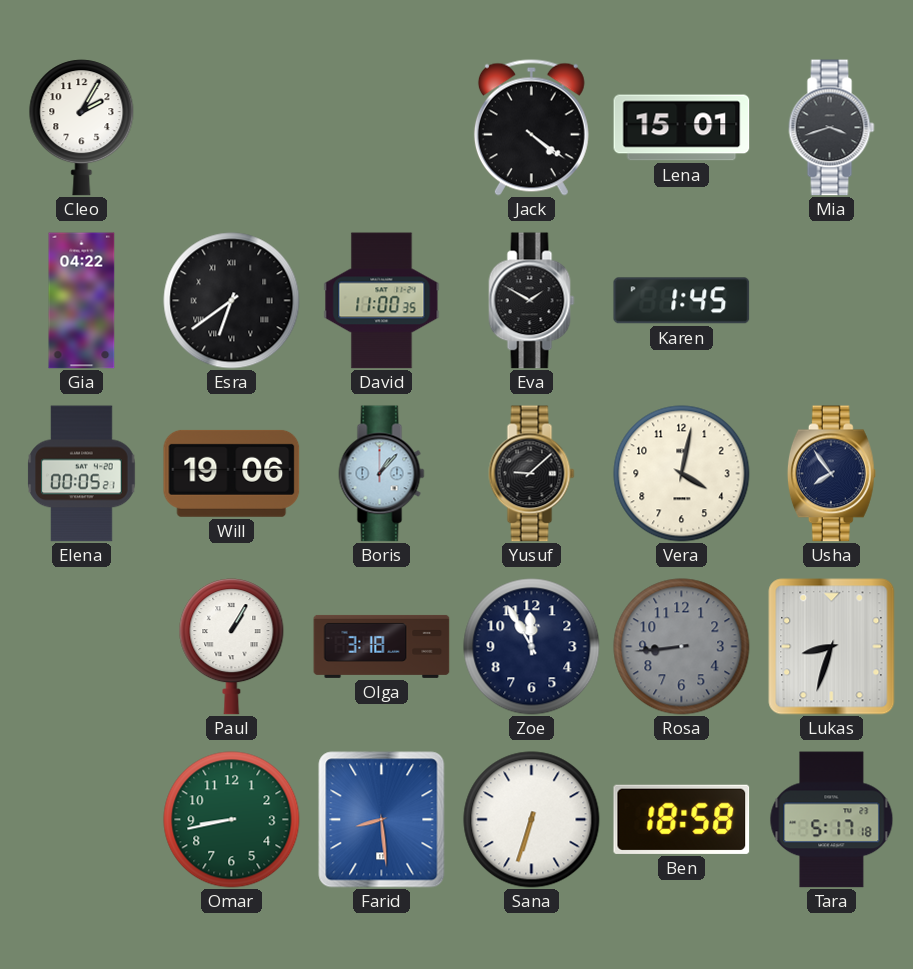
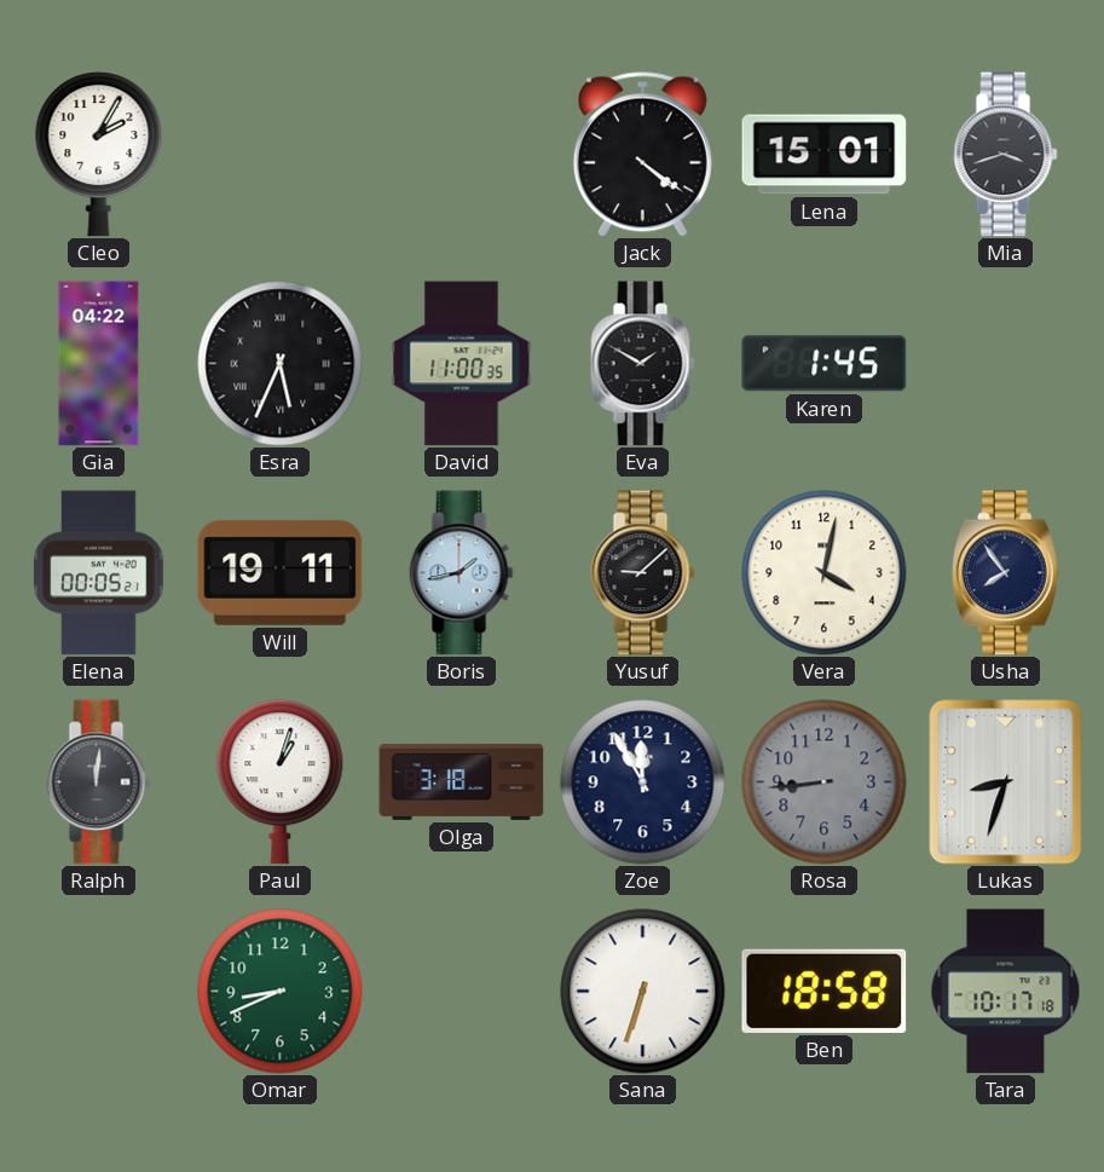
Esra: 6:39 -> 5:34 (281, 364)
Will: 19:06 -> 19:11 (281, 572)
Boris: 1:07 -> 1:43 (462, 573)
Ralph: none -> 12:01 (99, 783)
Paul: 1:05 -> 1:03 (281, 783)
Omar: 8:43 -> 8:41 (281, 992)
Farid: 8:29 -> none (382, 820)
Tara: 5:17 -> 10:17 (1006, 992)
